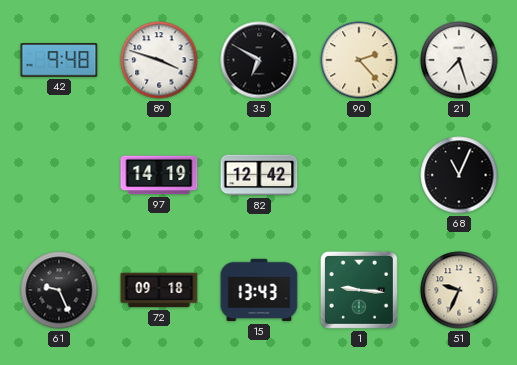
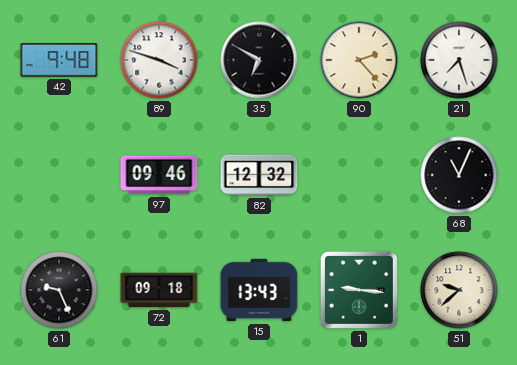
97: 14:19 -> 09:46 (159, 175)
82: 12:42 -> 12:32 (259, 175)
51: 9:34 -> 9:38 (459, 290)
